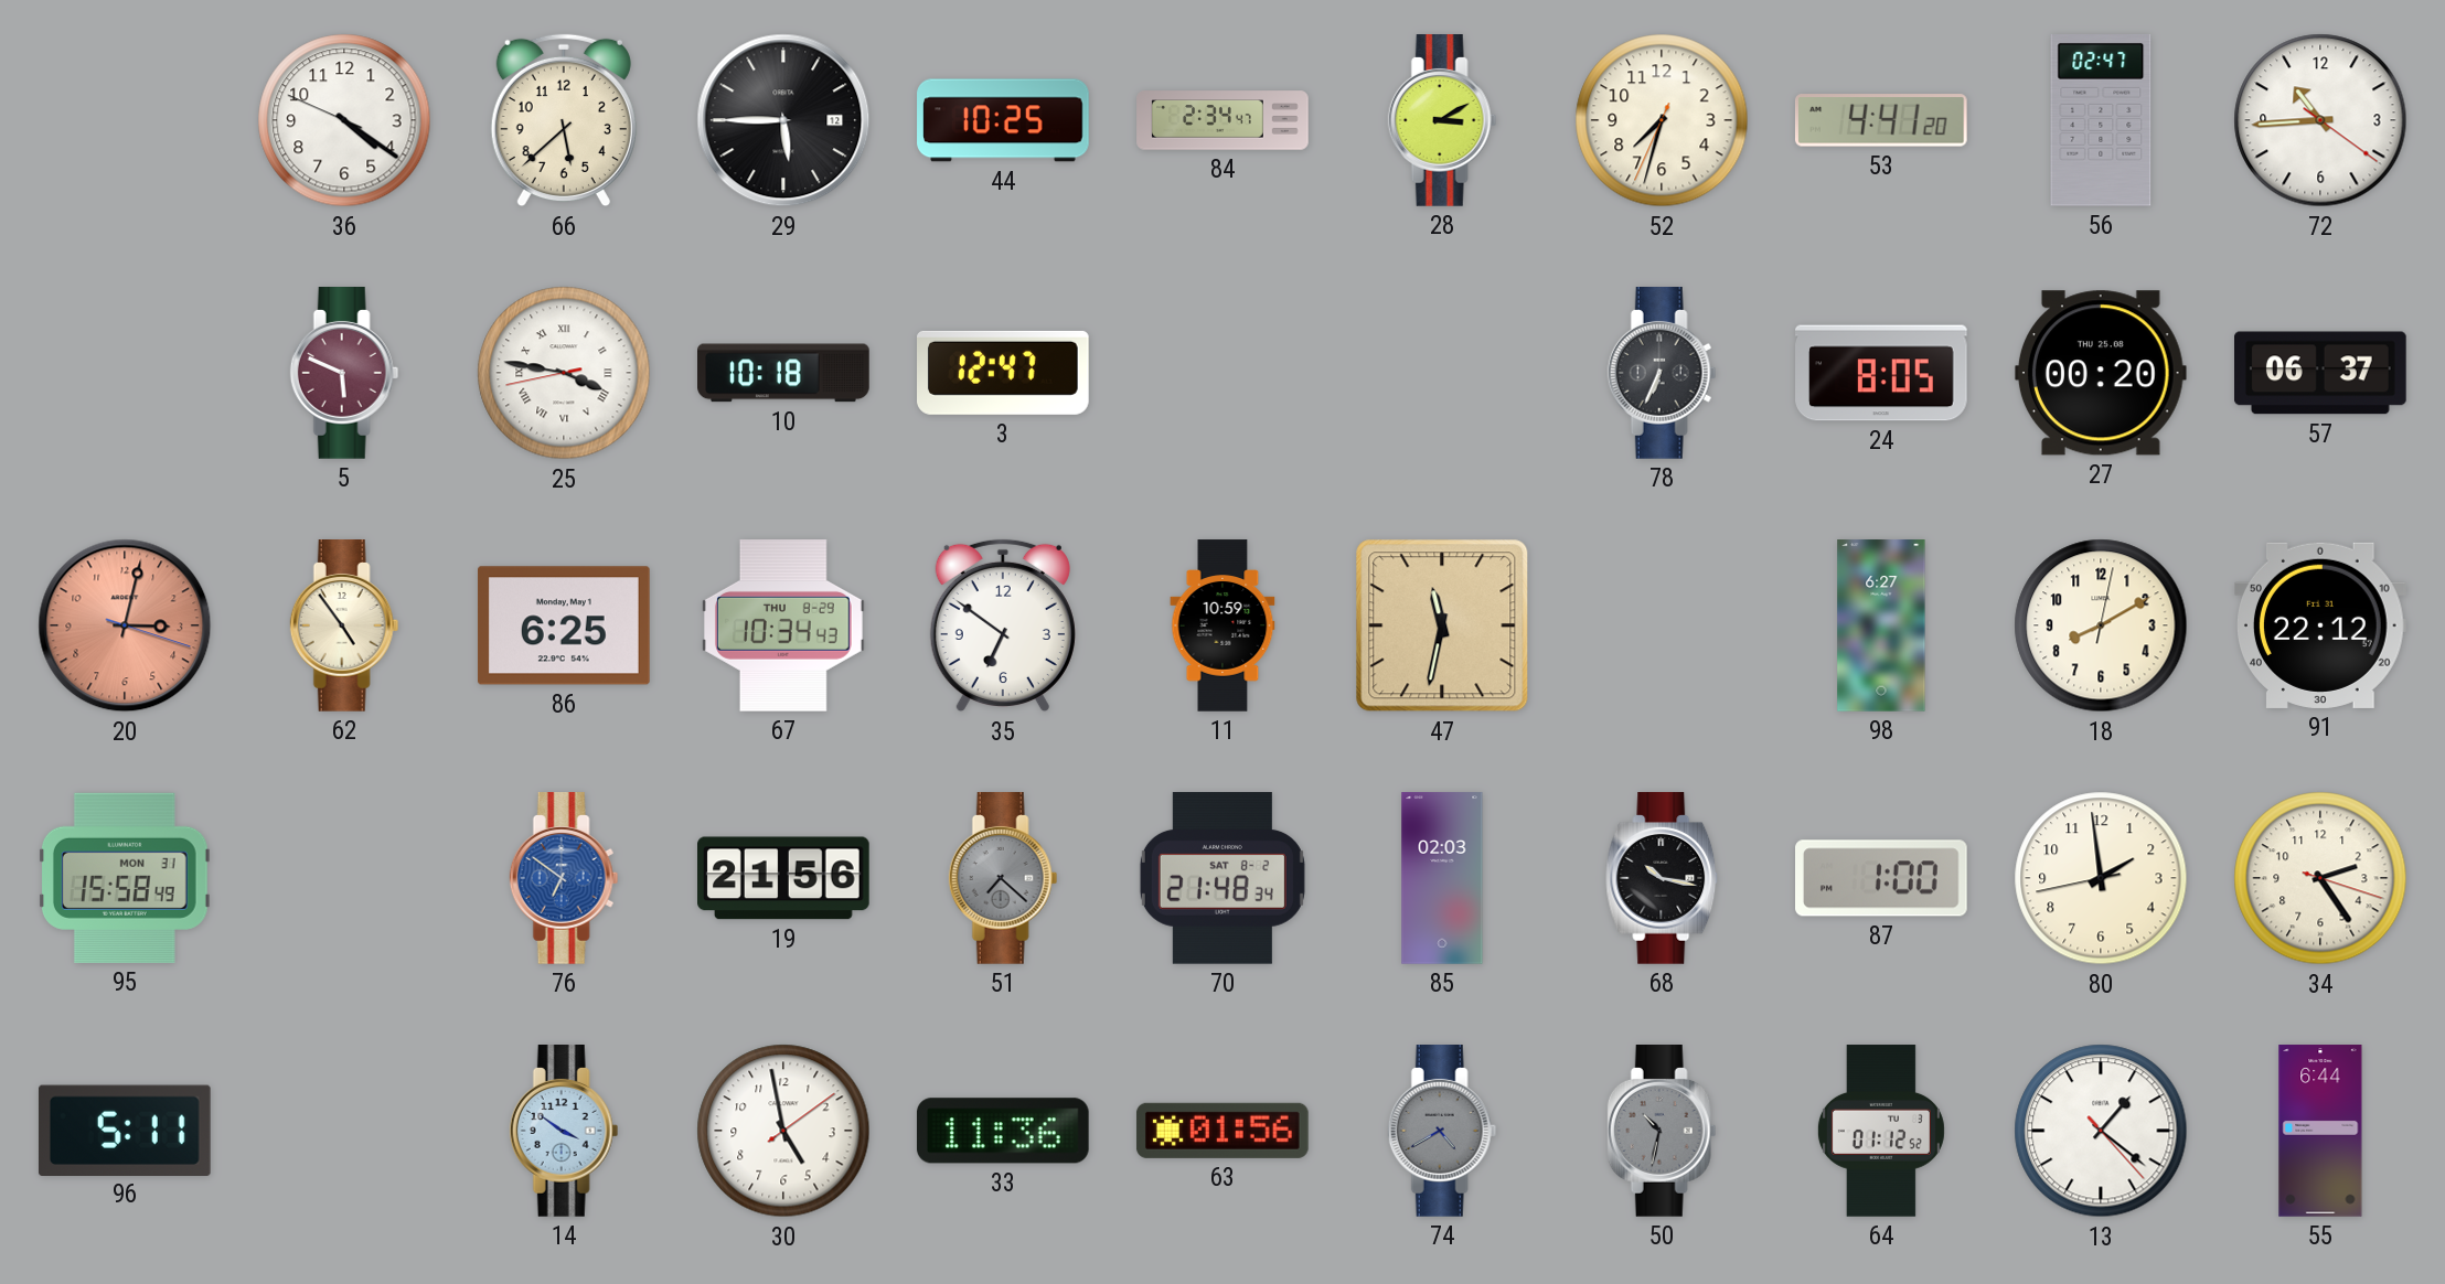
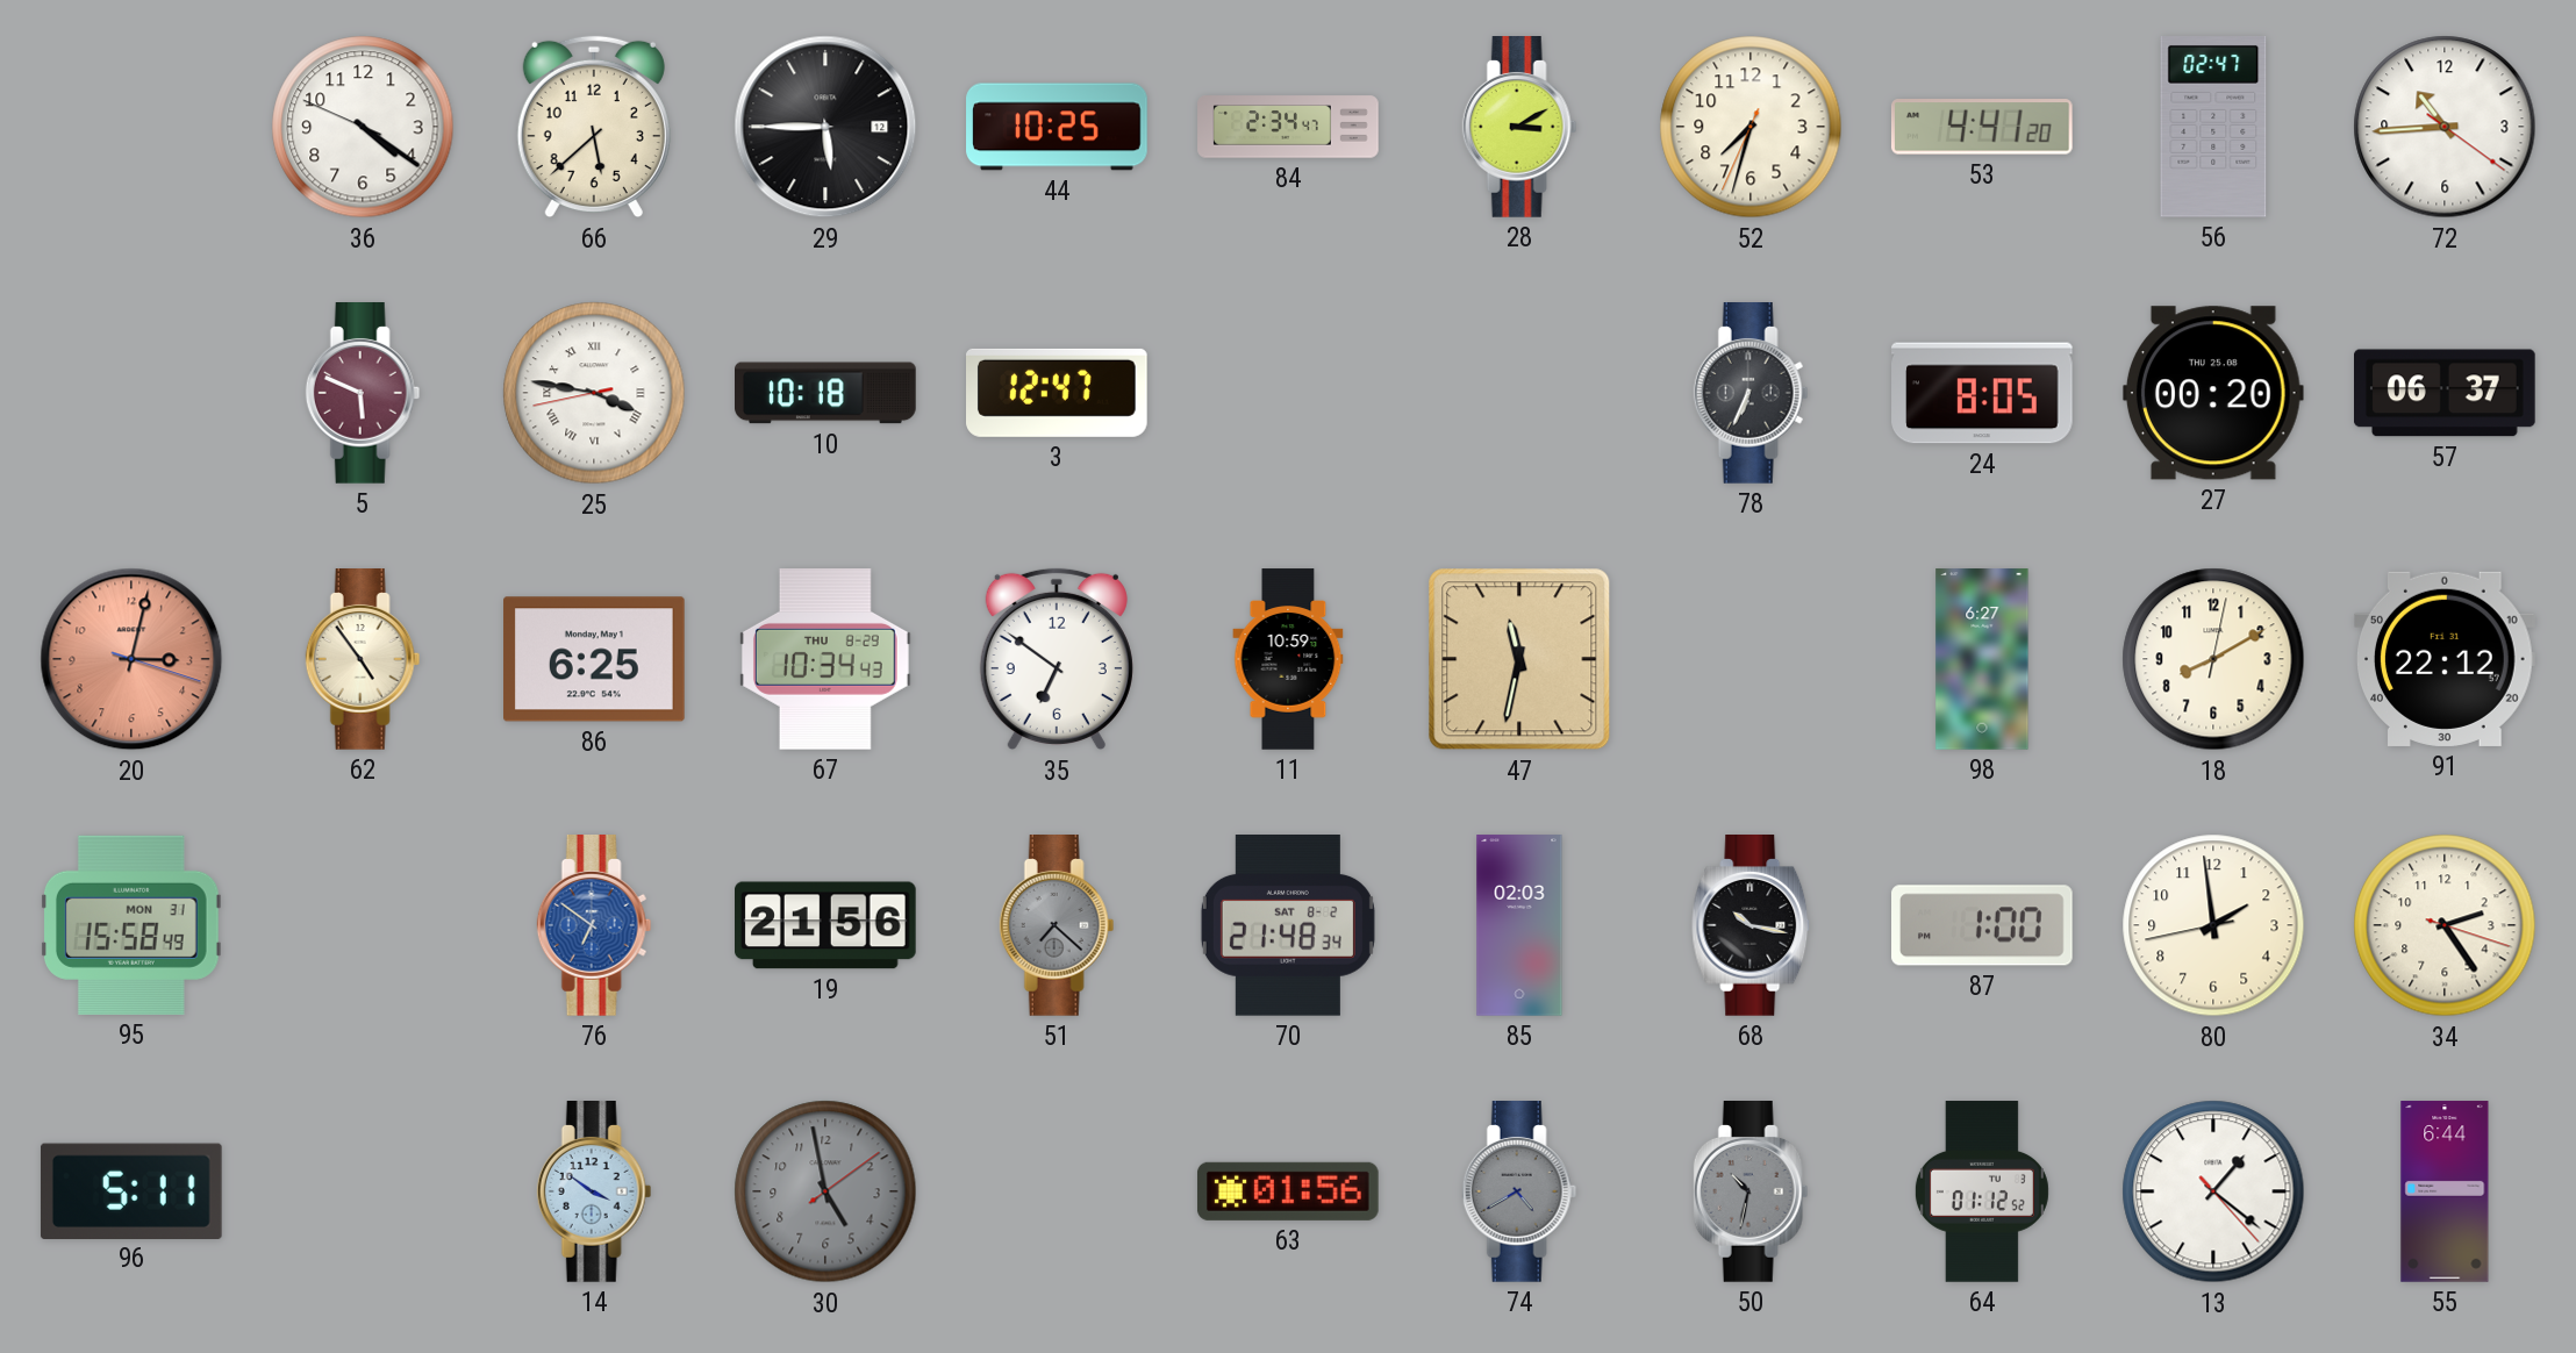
30 dial: white -> grey (825, 1191)
33: 11:36 -> none (1003, 1131)
